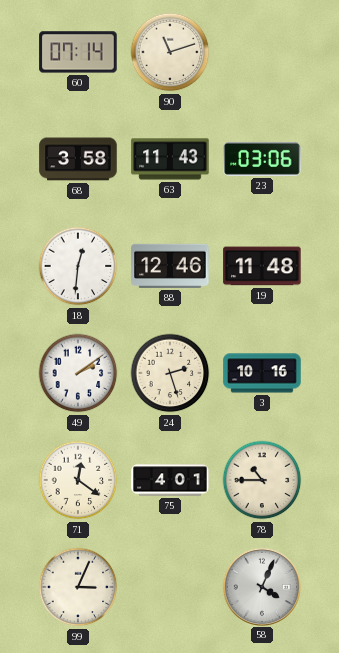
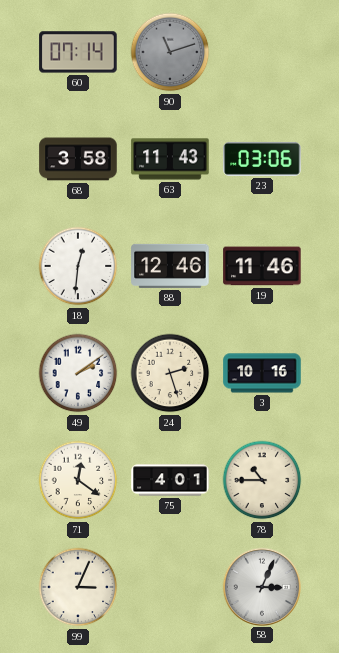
90 dial: cream -> grey (170, 52)
19: 11:48 -> 11:46 (262, 266)
58: 4:04 -> 3:04 (261, 586)
